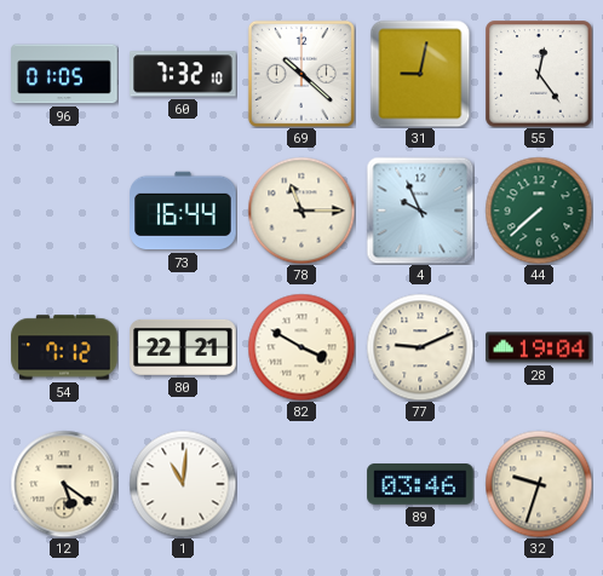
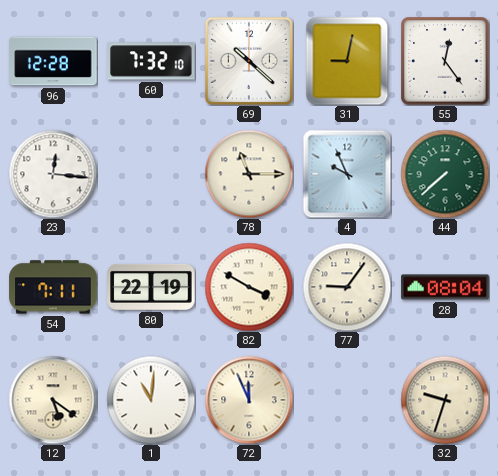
96: 01:05 -> 12:28 (53, 61)
23: none -> 12:16 (53, 174)
73: 16:44 -> none (183, 211)
54: 7:12 -> 7:11 (53, 287)
80: 22:21 -> 22:19 (151, 287)
77: 9:11 -> 9:06 (347, 287)
28: 19:04 -> 08:04 (445, 287)
72: none -> 11:56 (249, 400)
89: 03:46 -> none (420, 484)
